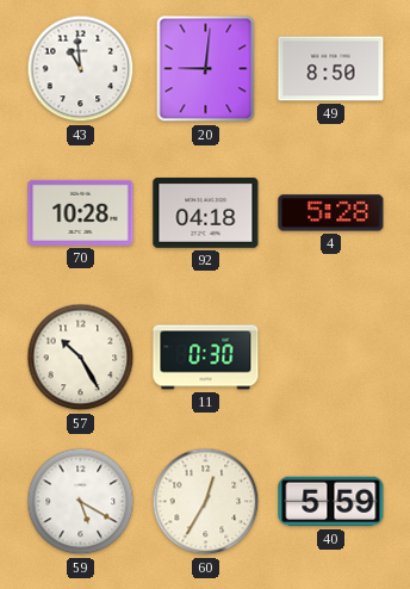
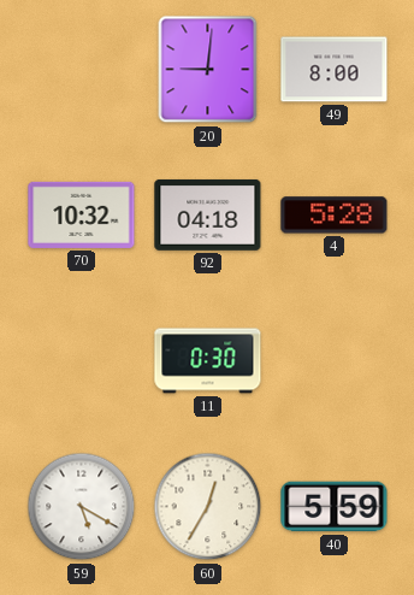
43: 10:59 -> none (81, 69)
49: 8:50 -> 8:00 (335, 70)
70: 10:28 -> 10:32 (82, 214)
57: 10:25 -> none (81, 358)
